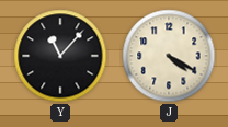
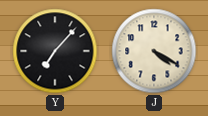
Y: 11:07 -> 7:07 (55, 51)
